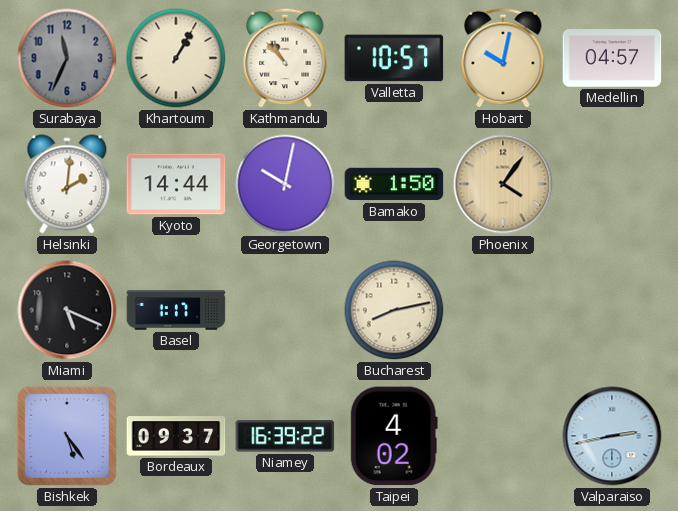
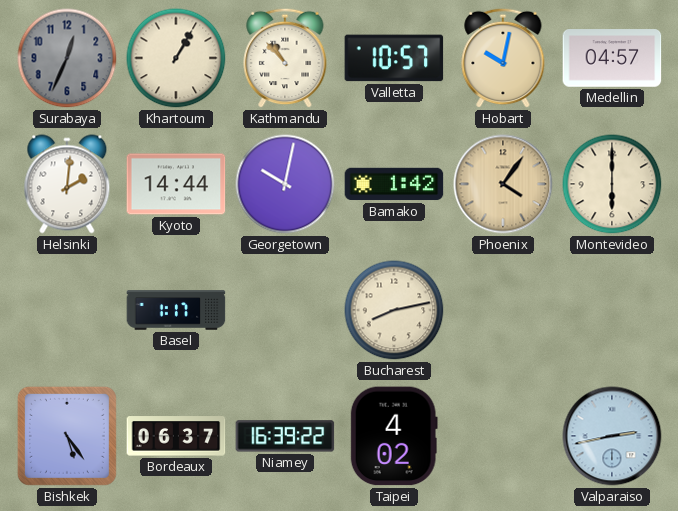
Surabaya: 11:34 -> 12:34 (67, 58)
Bamako: 1:50 -> 1:42 (394, 184)
Montevideo: none -> 6:00 (612, 184)
Miami: 5:19 -> none (67, 310)
Bordeaux: 09:37 -> 06:37 (176, 436)
